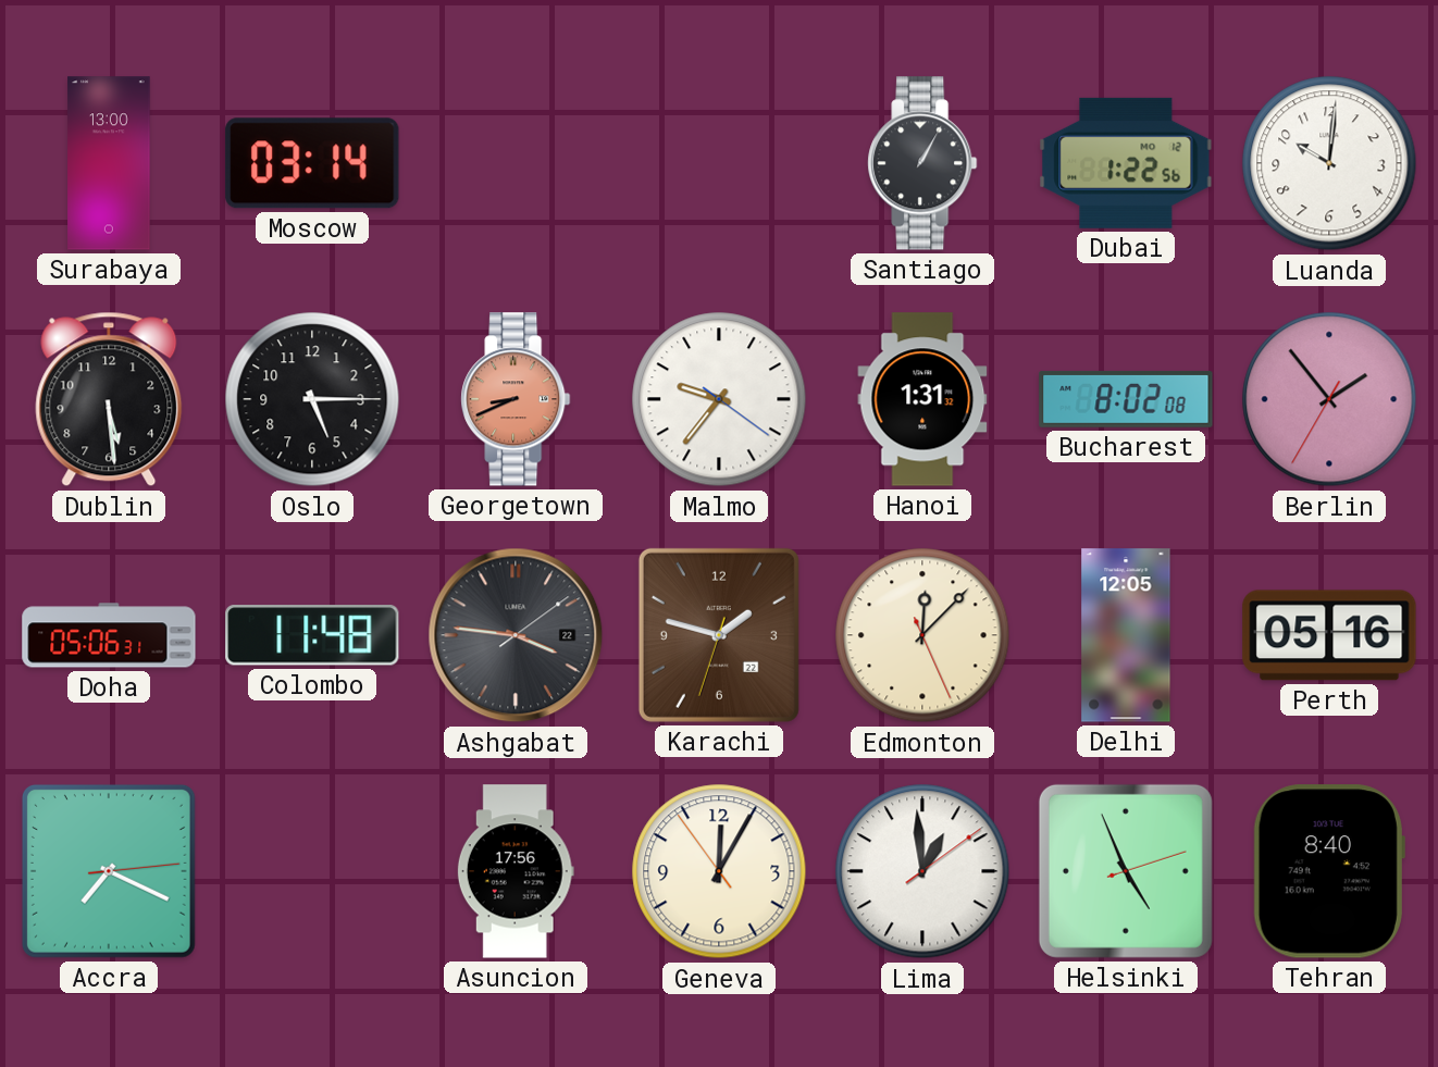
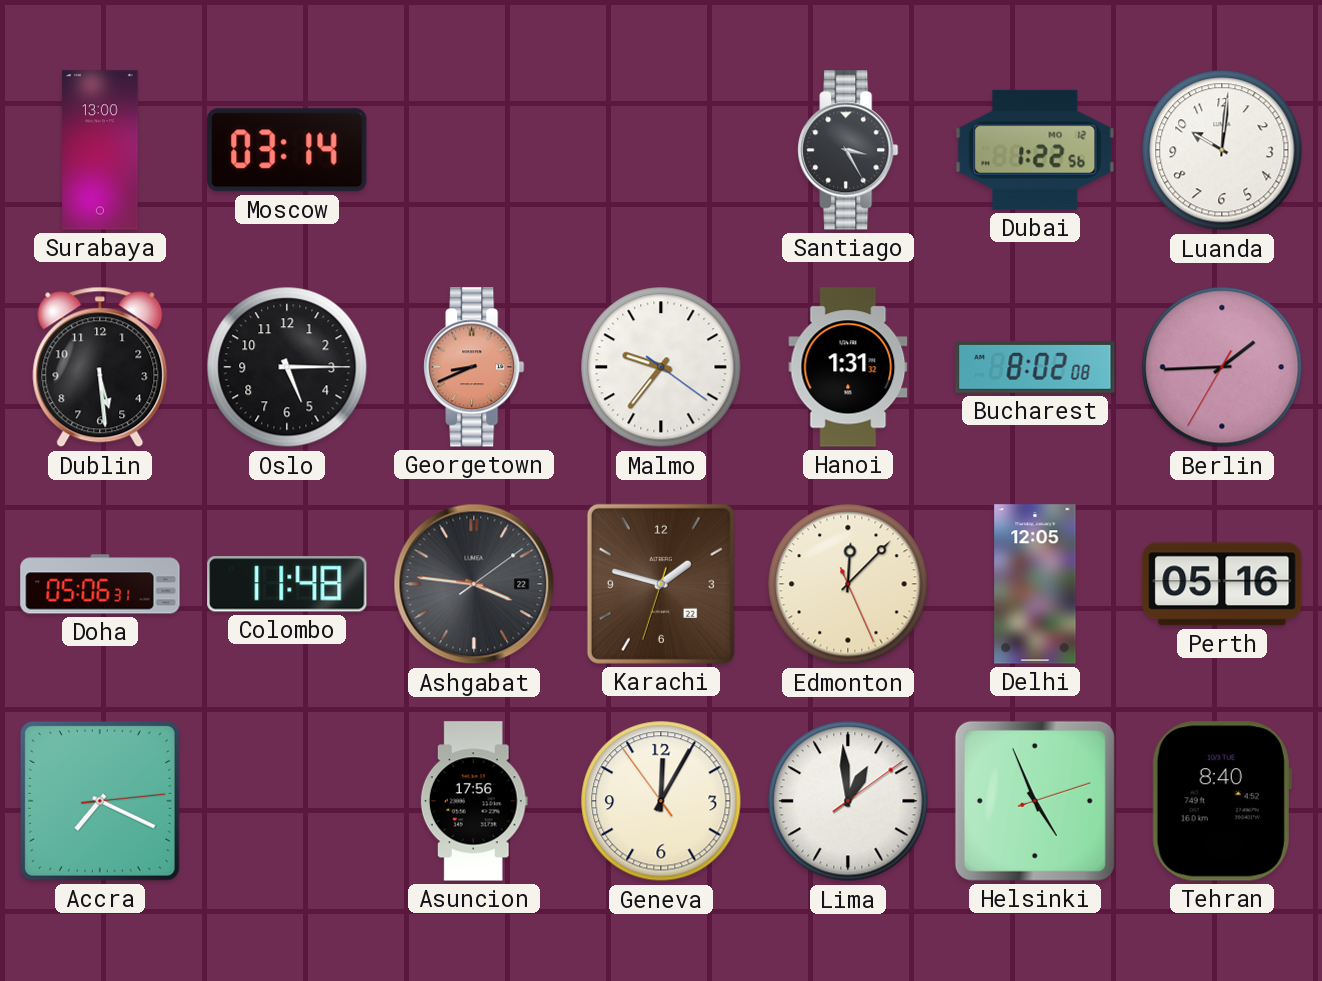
Santiago: 1:05 -> 3:25 (848, 150)
Berlin: 1:53 -> 1:44 (1222, 367)
